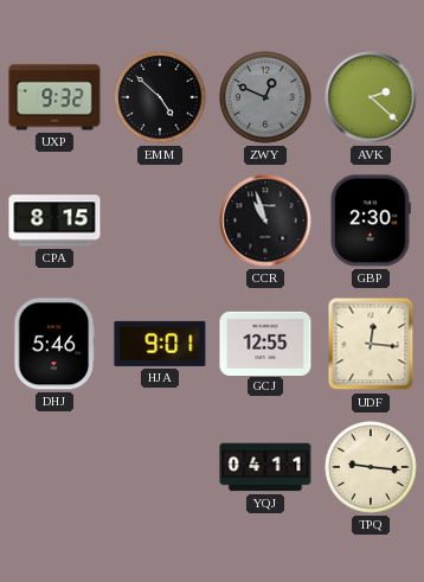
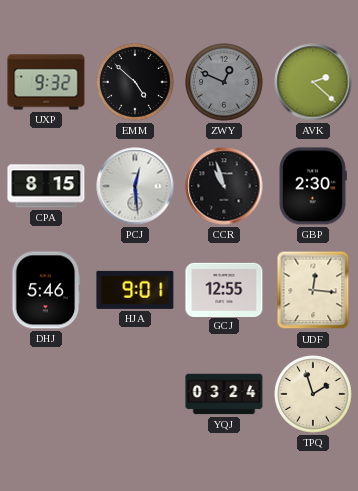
PCJ: none -> 12:29 (135, 186)
YQJ: 04:11 -> 03:24 (224, 394)
TPQ: 9:16 -> 1:57 (313, 394)
